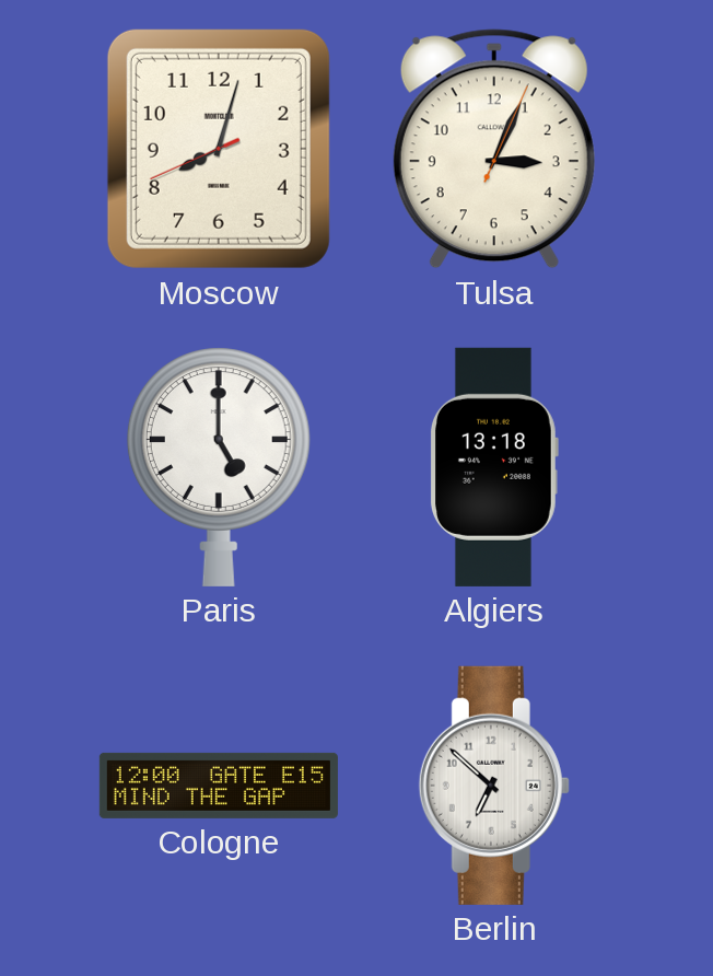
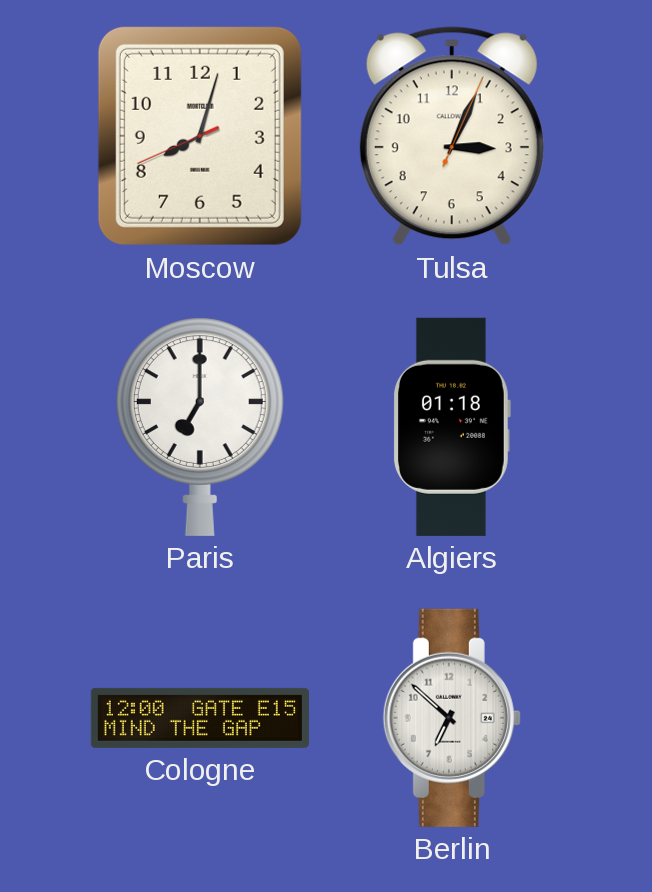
Paris: 5:00 -> 7:00 (200, 427)
Algiers: 13:18 -> 01:18 (451, 427)
